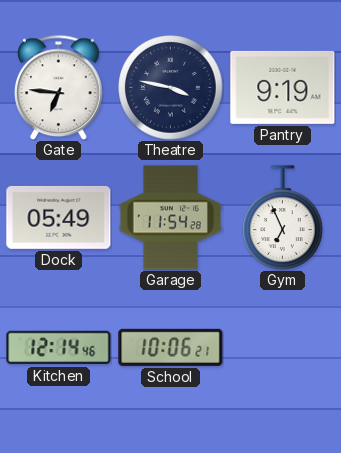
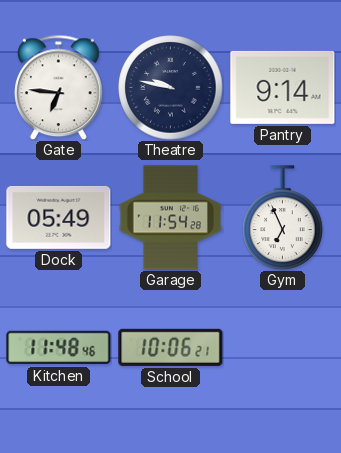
Theatre: 3:47 -> 9:47 (171, 88)
Pantry: 9:19 -> 9:14 (283, 87)
Kitchen: 12:14 -> 11:48 (59, 348)
